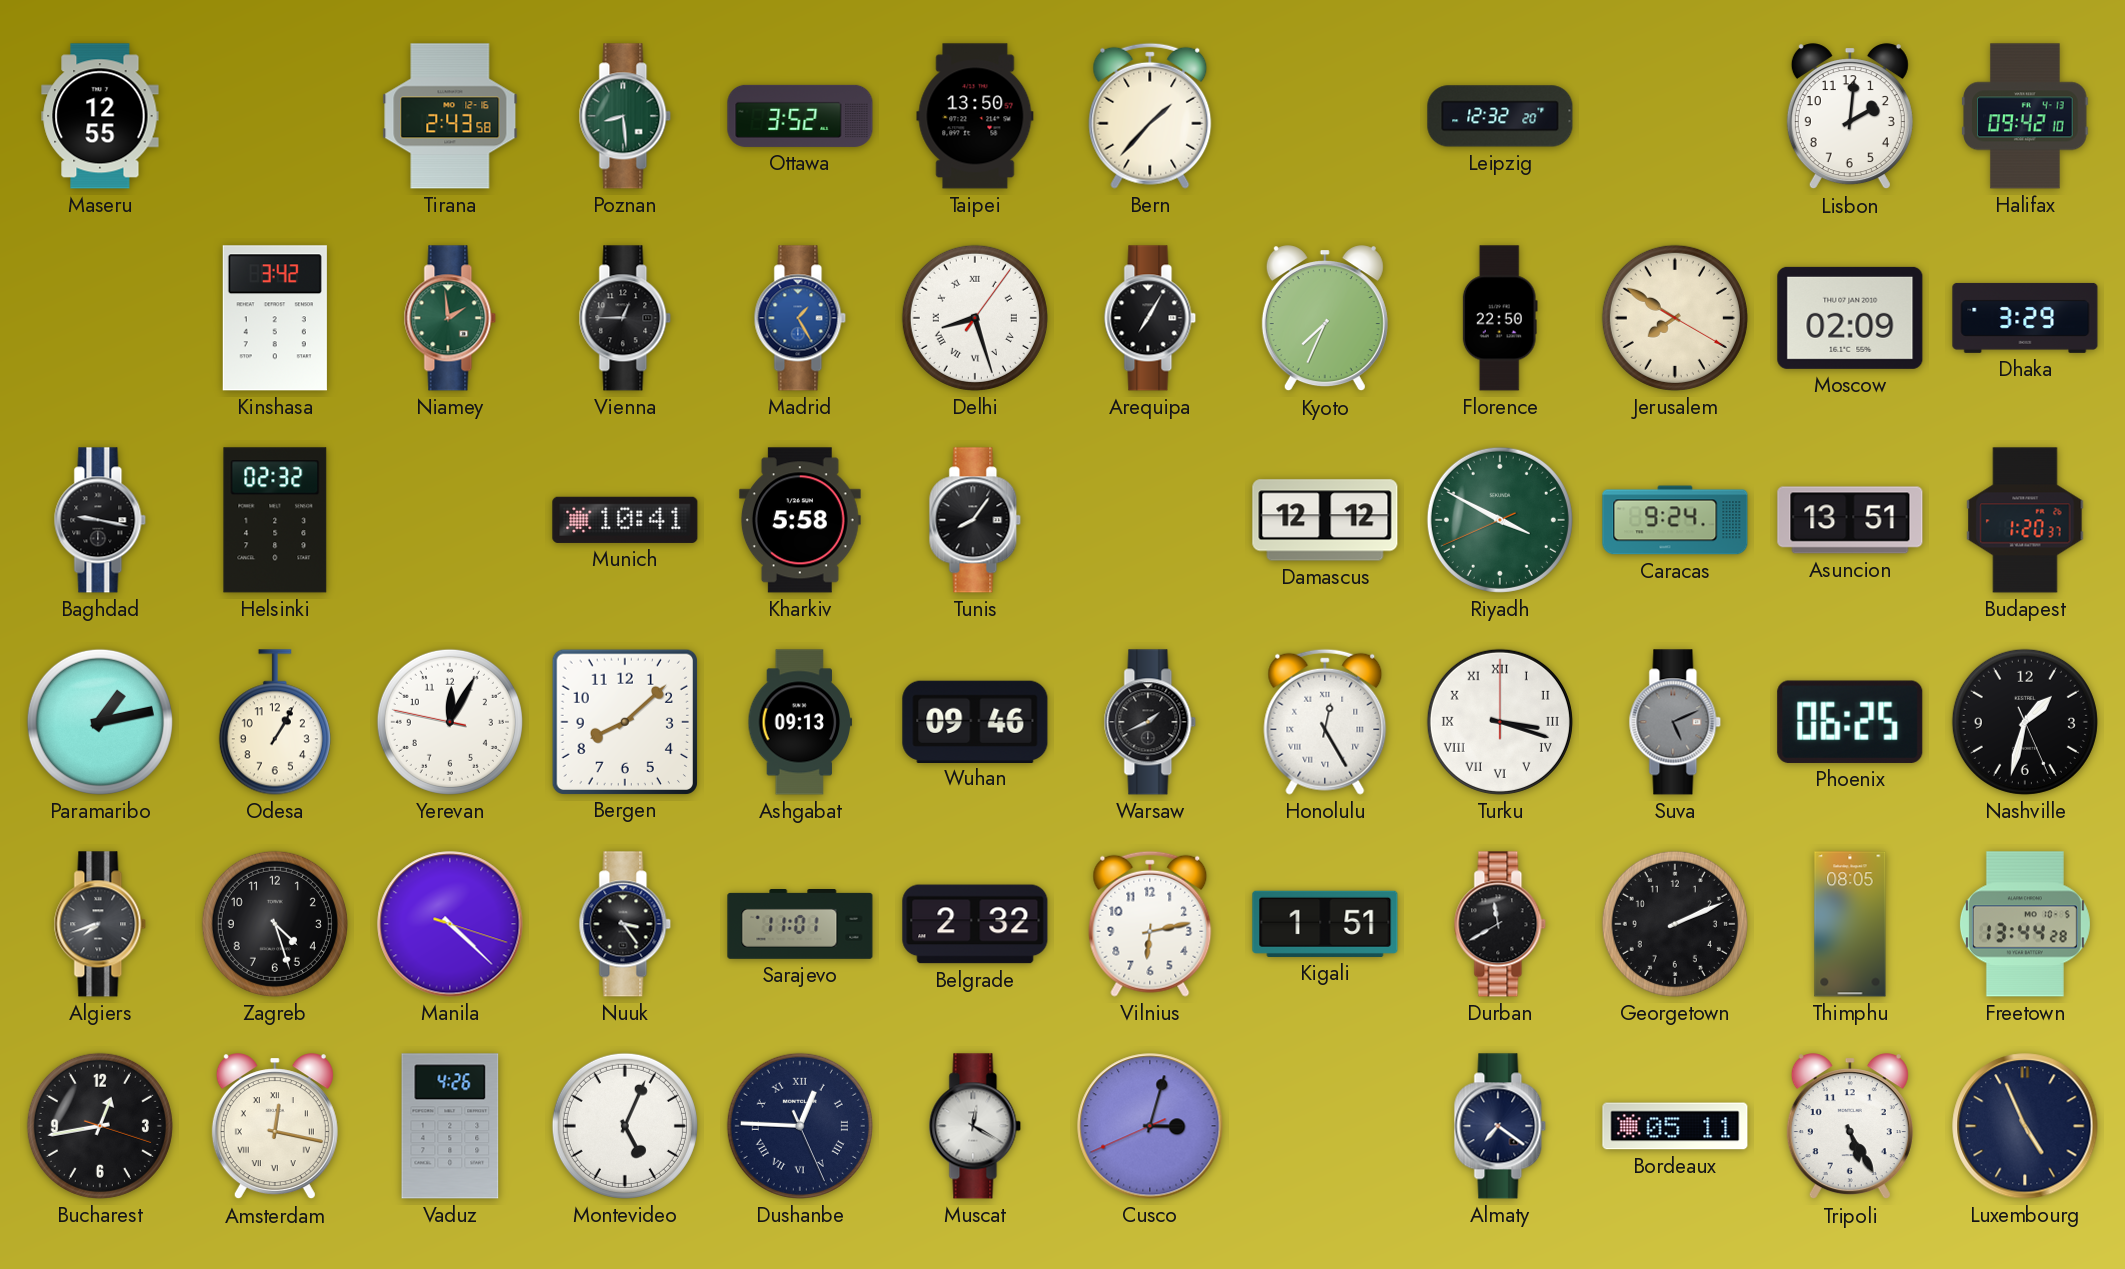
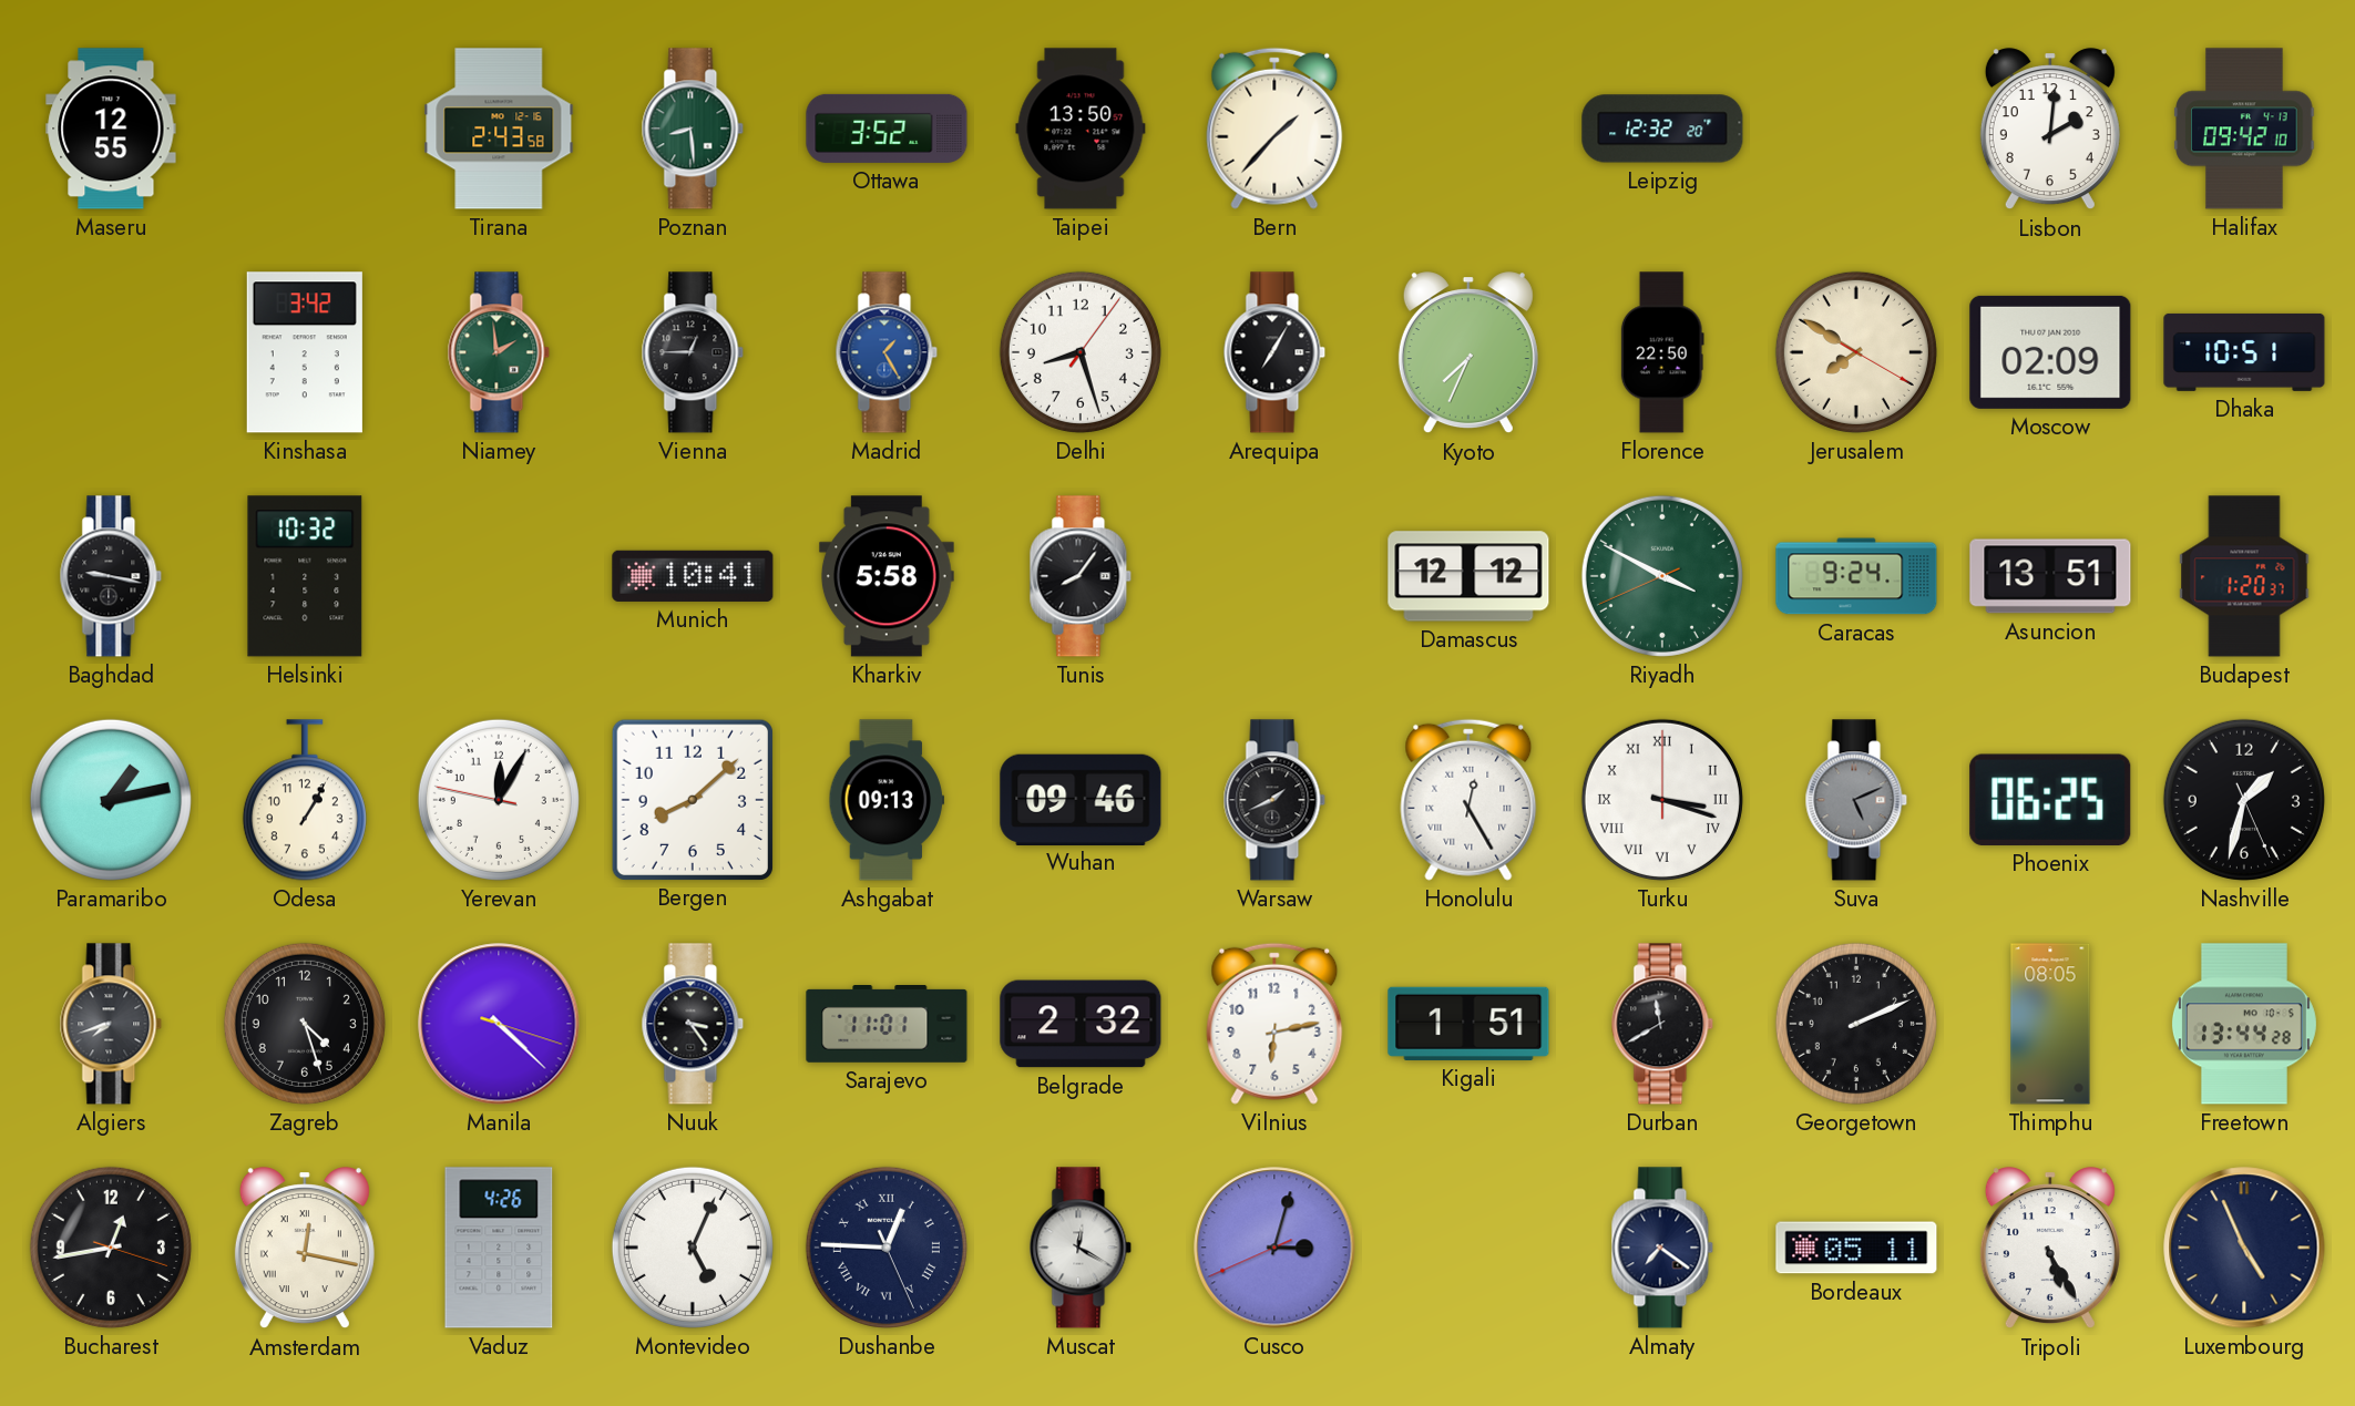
Delhi numerals: Roman -> Arabic (1081, 352)
Dhaka: 3:29 -> 10:51 (2244, 352)
Helsinki: 02:32 -> 10:32 (305, 576)
